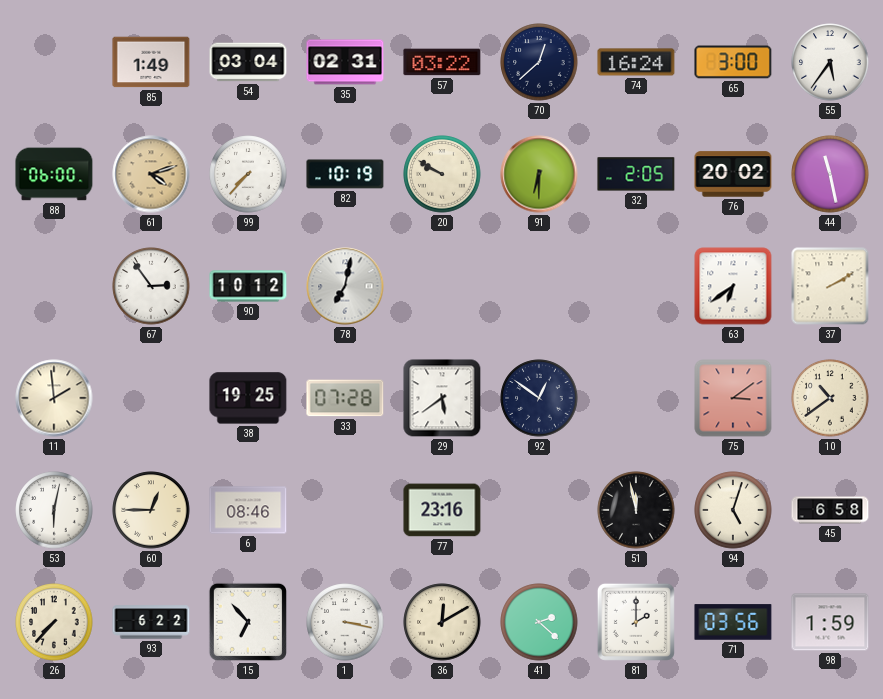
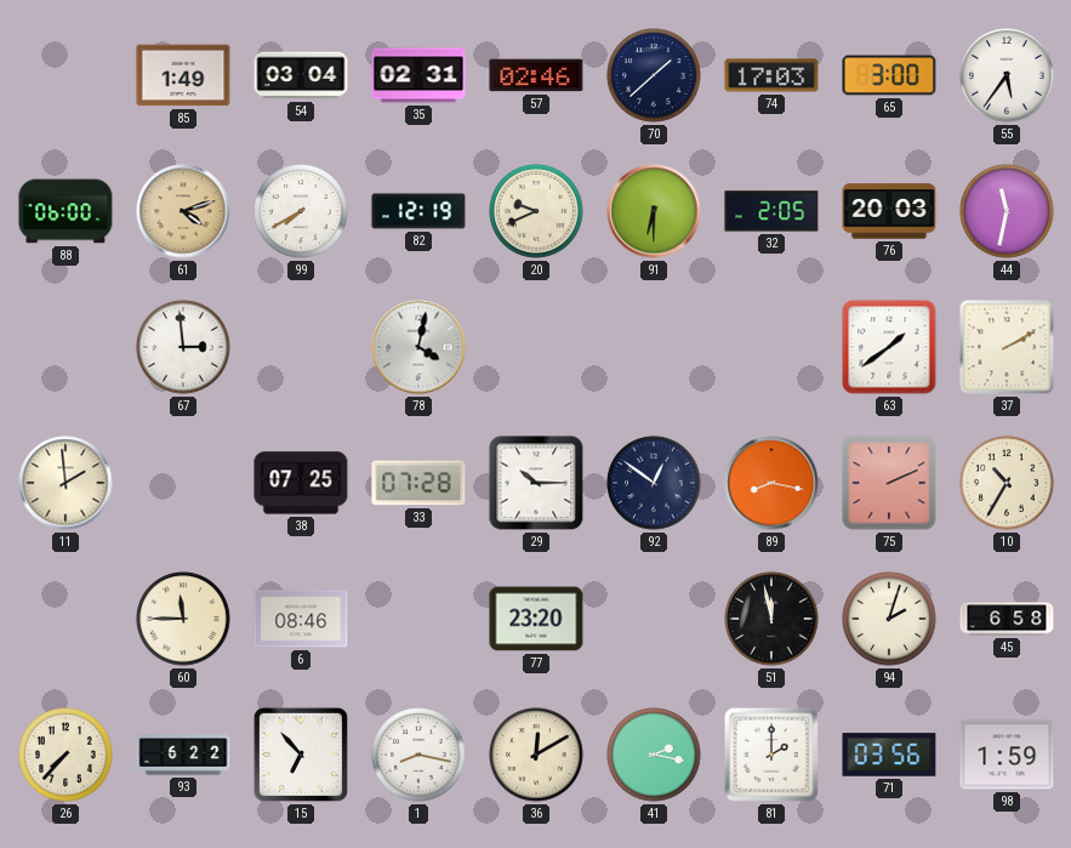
57: 03:22 -> 02:46 (536, 75)
70: 12:38 -> 1:38 (654, 75)
74: 16:24 -> 17:03 (771, 75)
99: 7:37 -> 7:40 (301, 211)
82: 10:19 -> 12:19 (418, 211)
20: 9:50 -> 9:41 (536, 211)
76: 20:02 -> 20:03 (889, 211)
44: 11:28 -> 11:32 (1007, 211)
67: 2:54 -> 2:59 (183, 347)
90: 10:12 -> none (248, 286)
78: 7:02 -> 4:02 (418, 347)
63: 6:39 -> 1:39 (889, 347)
38: 19:25 -> 07:25 (301, 483)
29: 5:39 -> 10:15 (536, 483)
89: none -> 8:17 (771, 483)
75: 3:09 -> 2:11 (889, 483)
10: 10:39 -> 10:35 (1007, 483)
53: 6:02 -> none (54, 510)
60: 12:45 -> 11:45 (183, 619)
77: 23:16 -> 23:20 (536, 619)
94: 5:03 -> 2:03 (889, 619)
1: 3:17 -> 8:17 (418, 755)
41: 2:22 -> 2:17 (654, 755)
